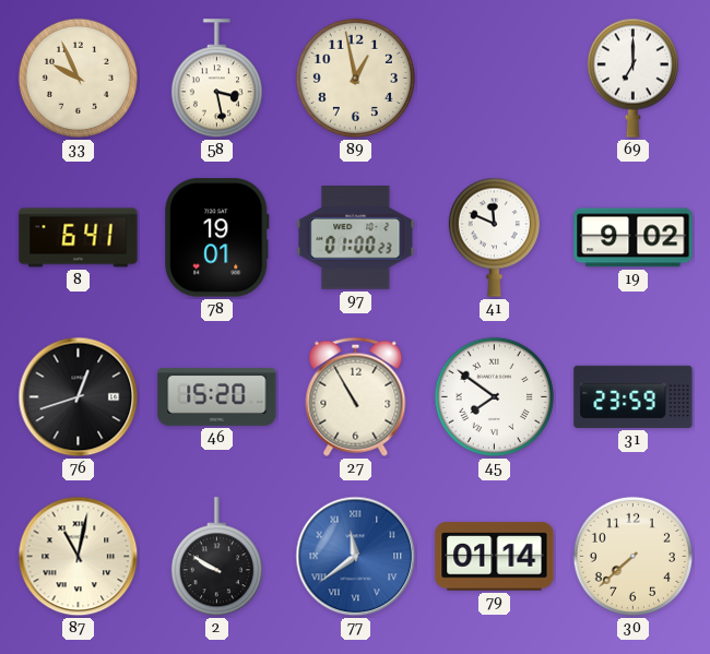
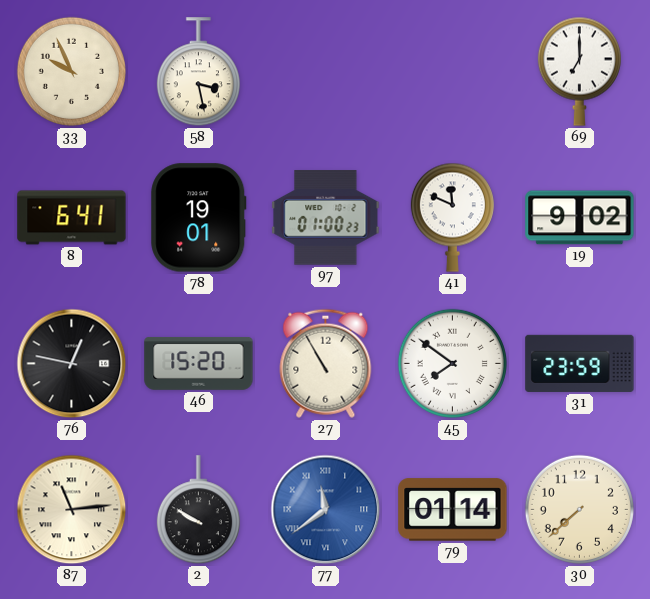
89: 12:58 -> none (355, 78)
76: 12:42 -> 12:47 (72, 364)
87: 11:02 -> 11:14 (72, 510)
